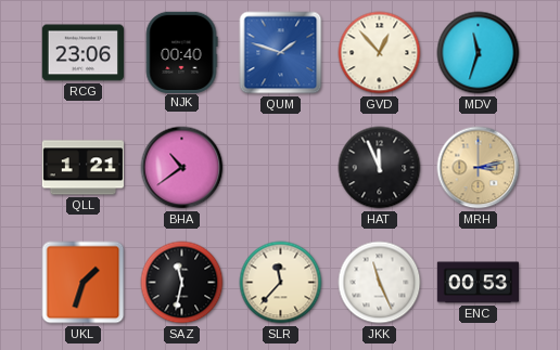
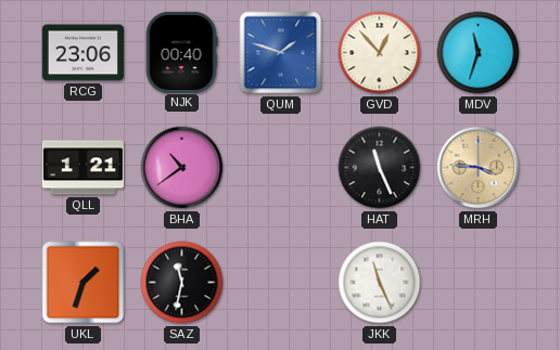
HAT: 11:56 -> 11:26 (380, 168)
MRH: 3:13 -> 3:46 (479, 168)
SLR: 11:37 -> none (281, 283)
ENC: 00:53 -> none (479, 283)
